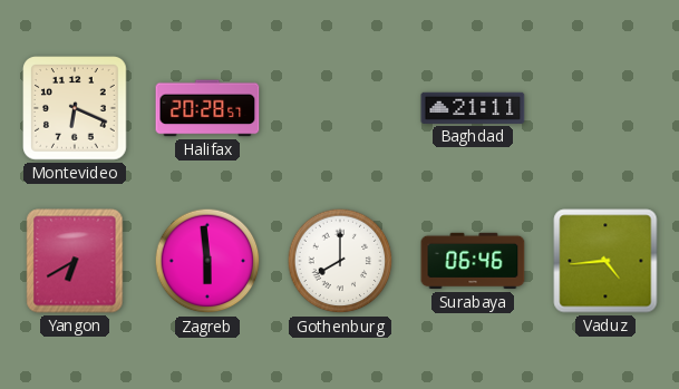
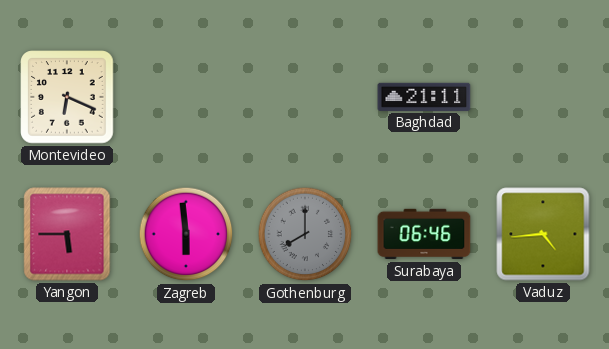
Halifax: 20:28 -> none (207, 108)
Yangon: 6:40 -> 5:45 (67, 234)
Gothenburg dial: white -> grey (305, 234)
